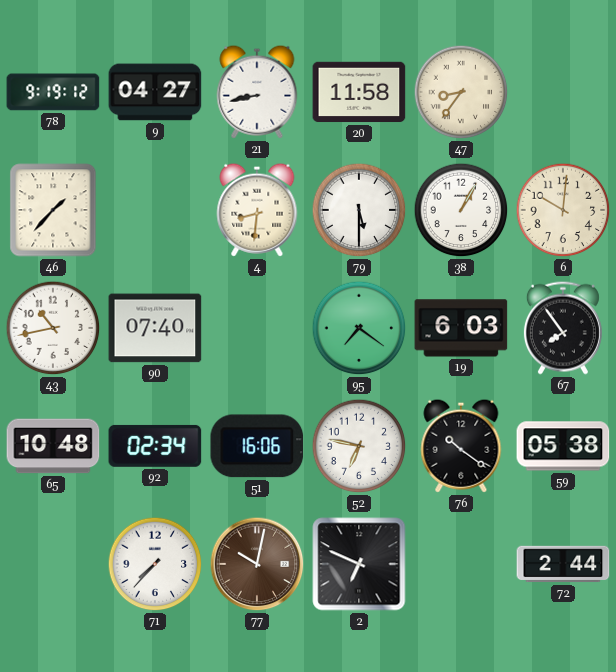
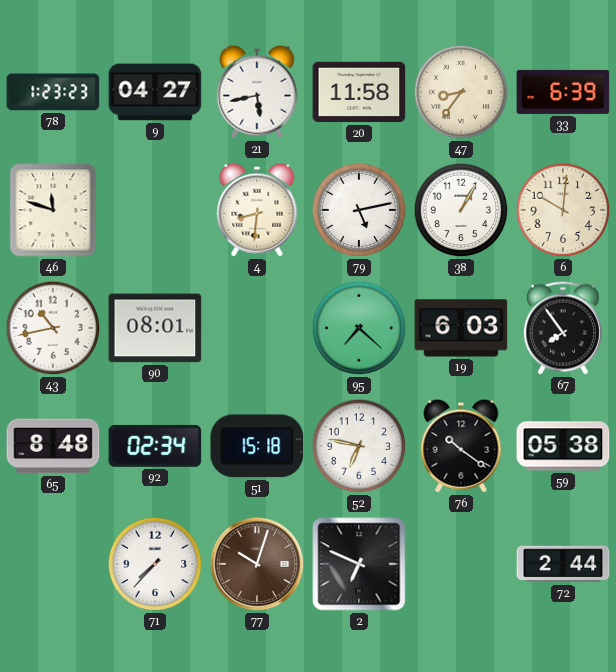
78: 9:19 -> 1:23 (53, 92)
21: 8:43 -> 5:43 (257, 92)
33: none -> 6:39 (563, 92)
46: 1:37 -> 11:48 (53, 210)
79: 5:30 -> 5:13 (359, 210)
90: 07:40 -> 08:01 (155, 328)
95: 7:21 -> 7:22 (359, 328)
65: 10:48 -> 8:48 (53, 446)
51: 16:06 -> 15:18 (257, 446)
77: 10:02 -> 10:03 (257, 564)
